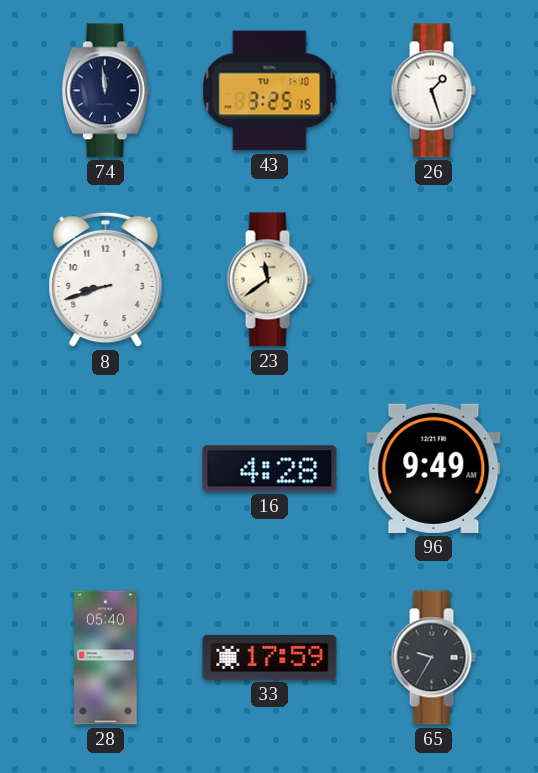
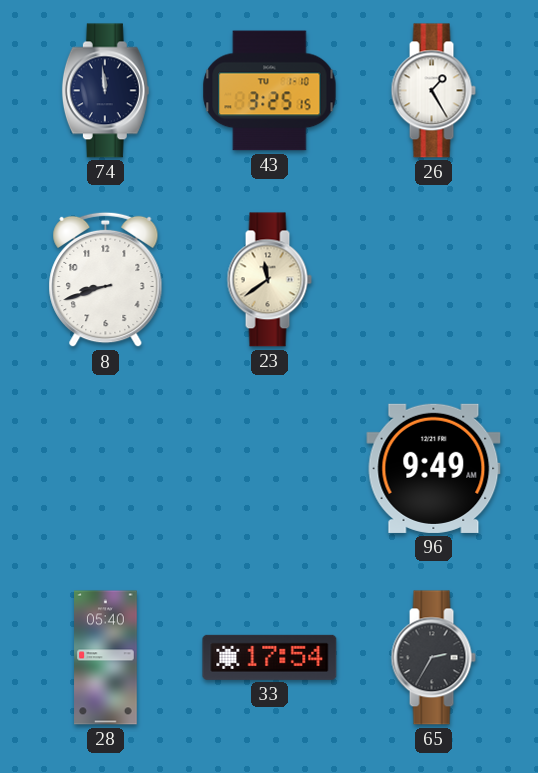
26: 1:27 -> 1:25 (433, 91)
16: 4:28 -> none (270, 469)
33: 17:59 -> 17:54 (270, 657)
65: 9:35 -> 2:35 (433, 658)
